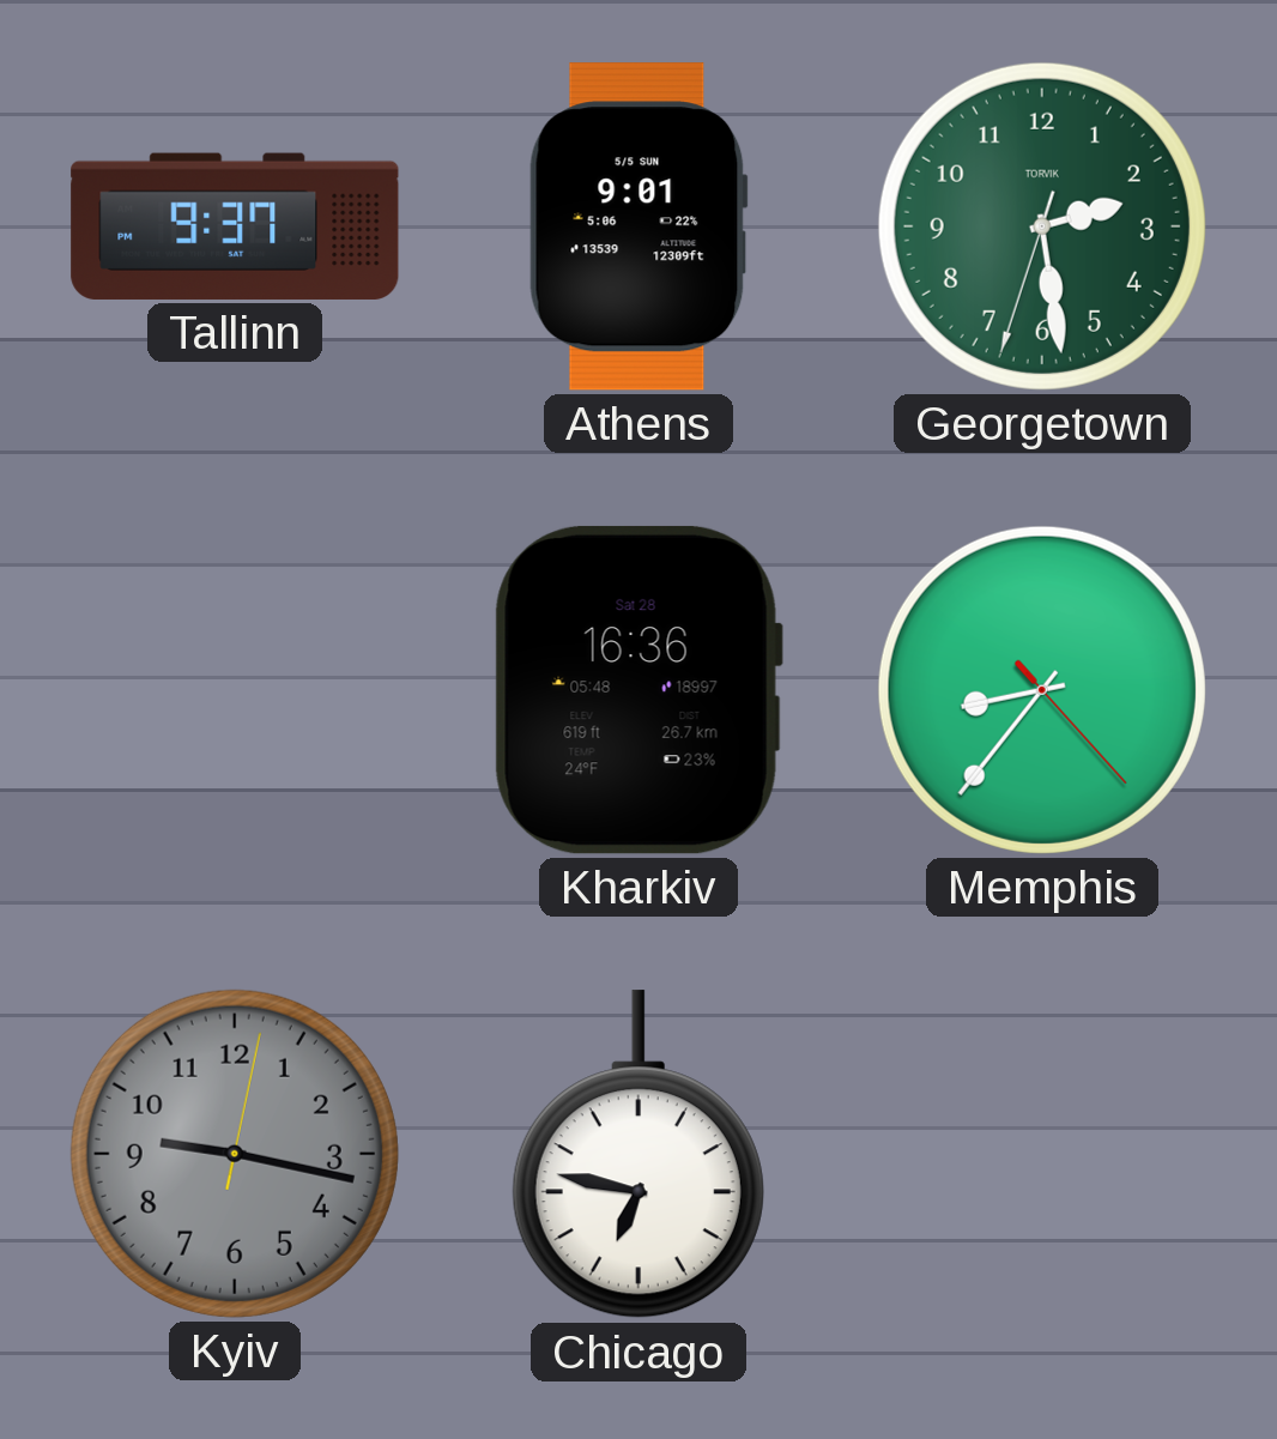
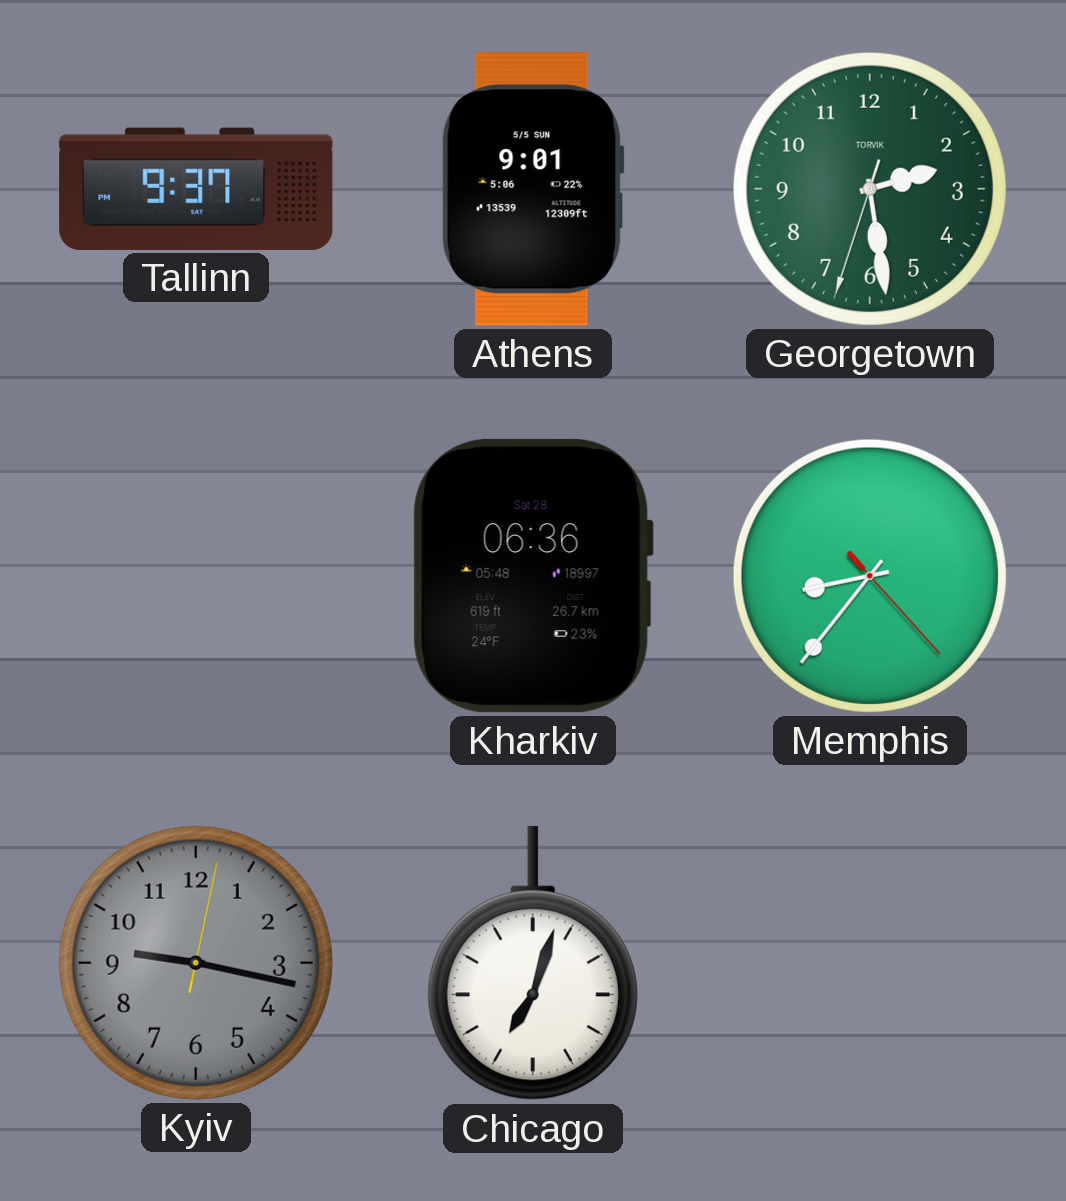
Kharkiv: 16:36 -> 06:36 (533, 576)
Chicago: 6:47 -> 7:03 (533, 964)
